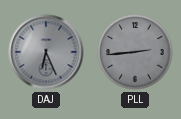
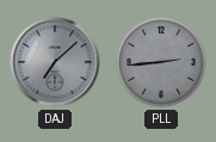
DAJ: 6:26 -> 7:08 (55, 62)
